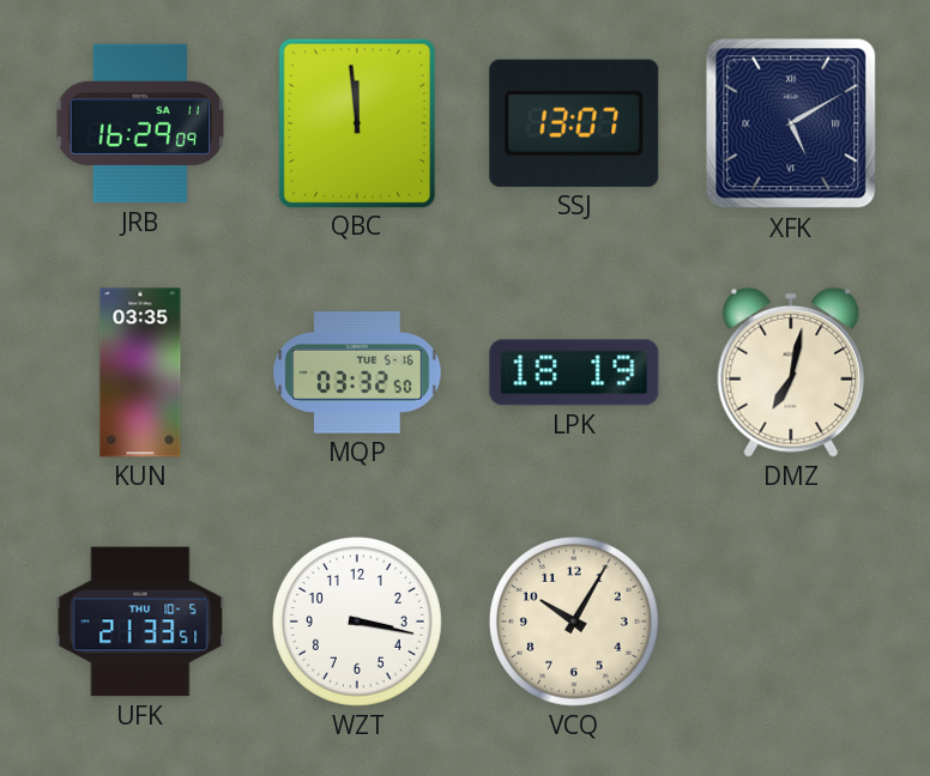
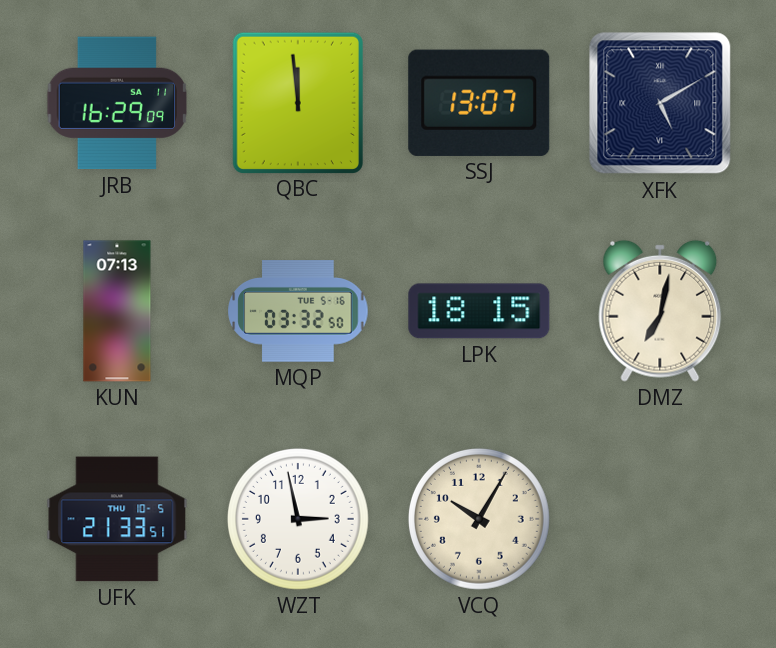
KUN: 03:35 -> 07:13 (117, 311)
LPK: 18:19 -> 18:15 (479, 311)
WZT: 3:17 -> 2:58 (298, 519)
